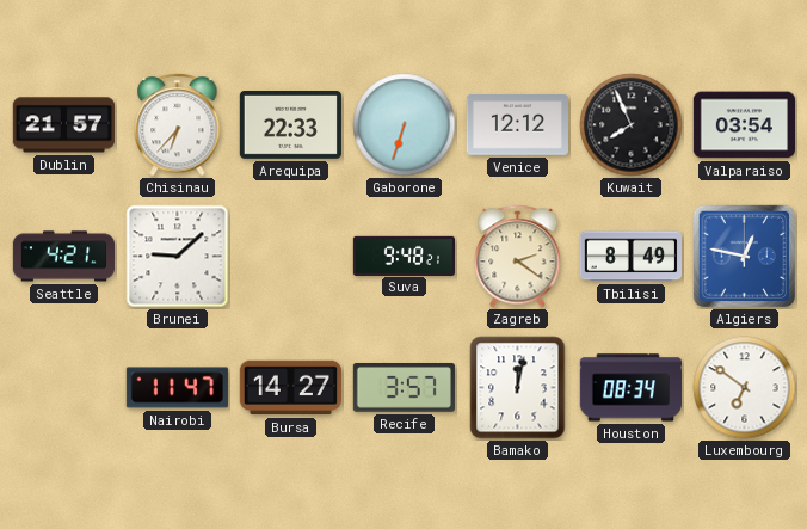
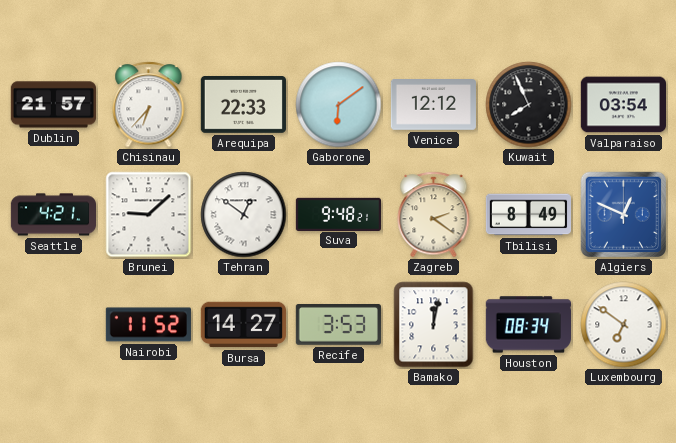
Gaborone: 6:33 -> 6:09 (339, 105)
Tehran: none -> 12:51 (244, 215)
Algiers: 12:47 -> 12:49 (624, 215)
Nairobi: 11:47 -> 11:52 (148, 325)
Recife: 3:57 -> 3:53 (338, 325)
